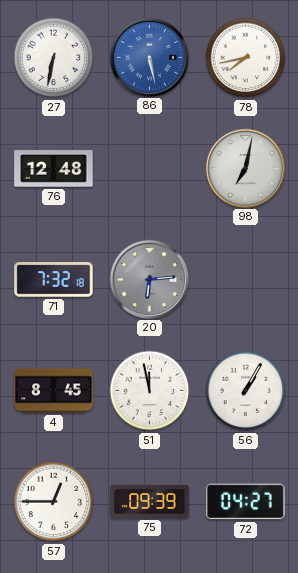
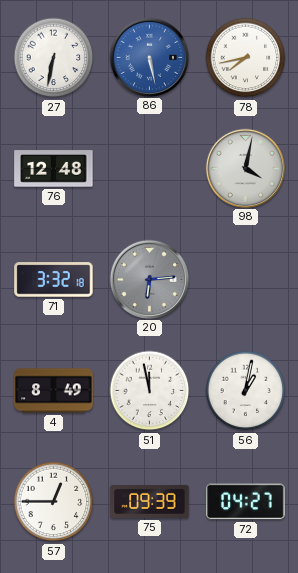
98: 7:02 -> 4:02 (245, 168)
71: 7:32 -> 3:32 (54, 280)
4: 8:45 -> 8:49 (54, 391)
56: 1:05 -> 1:02 (246, 391)
